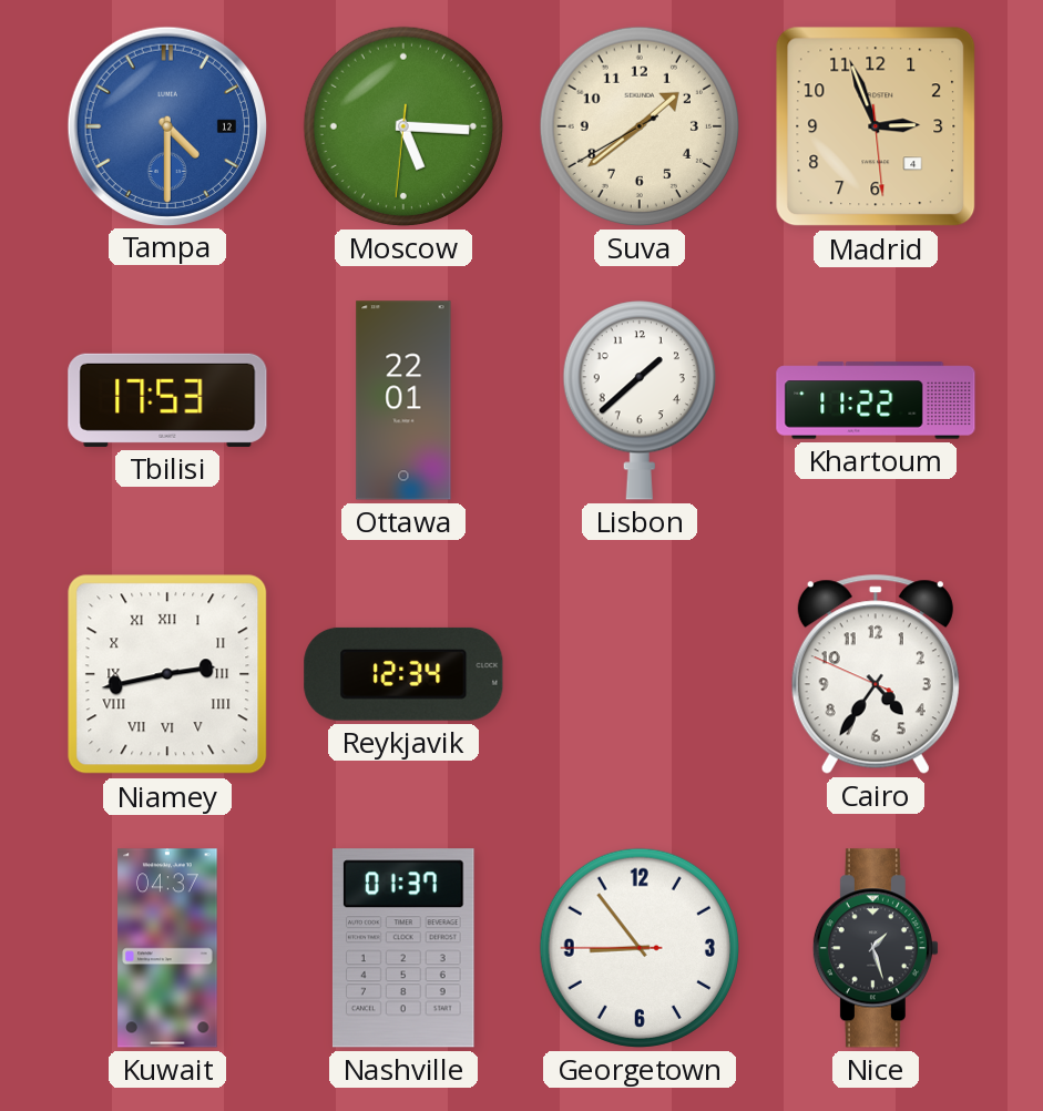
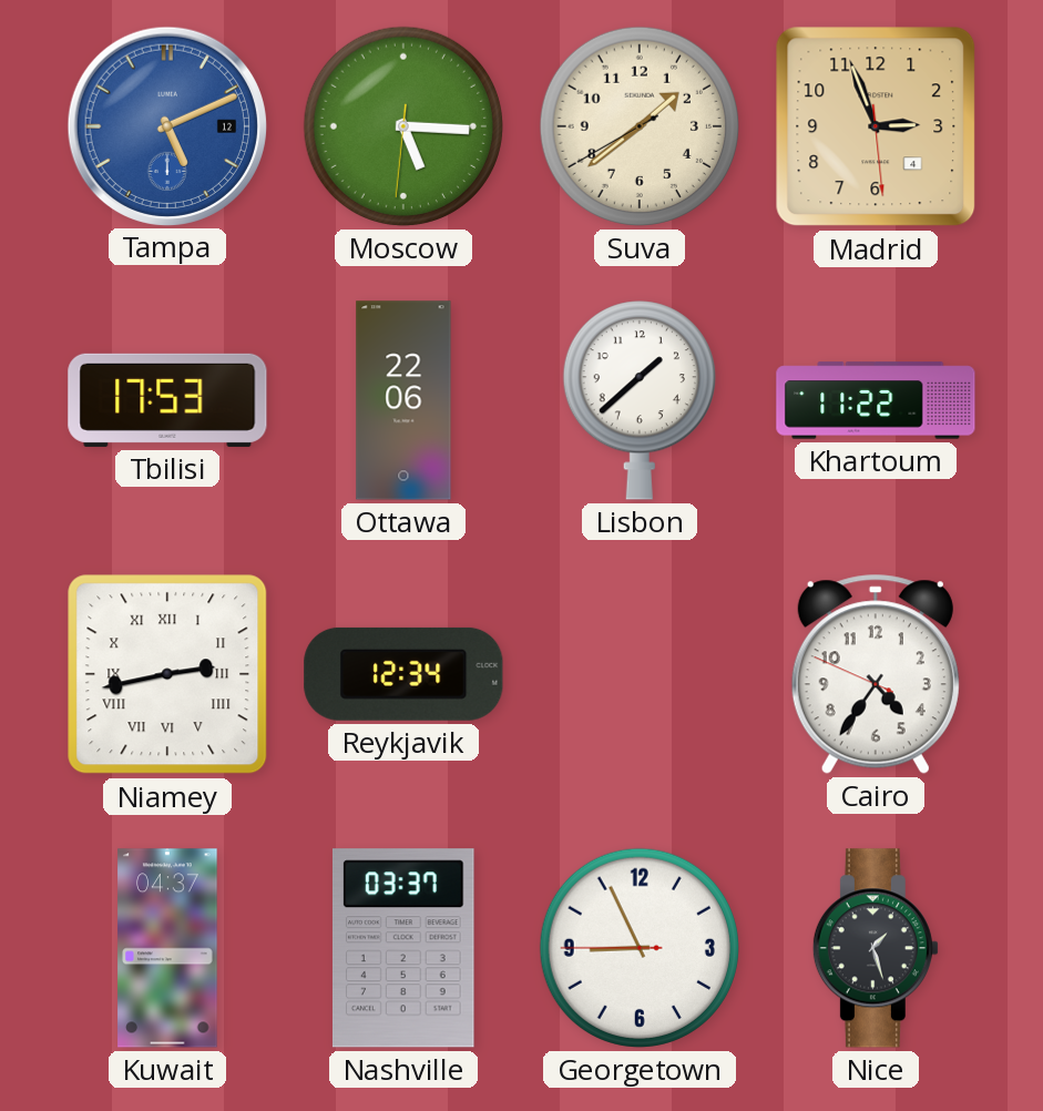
Tampa: 4:30 -> 5:11 (166, 125)
Ottawa: 22:01 -> 22:06 (403, 400)
Nashville: 01:37 -> 03:37 (403, 948)
Georgetown: 8:53 -> 8:55 (640, 948)
